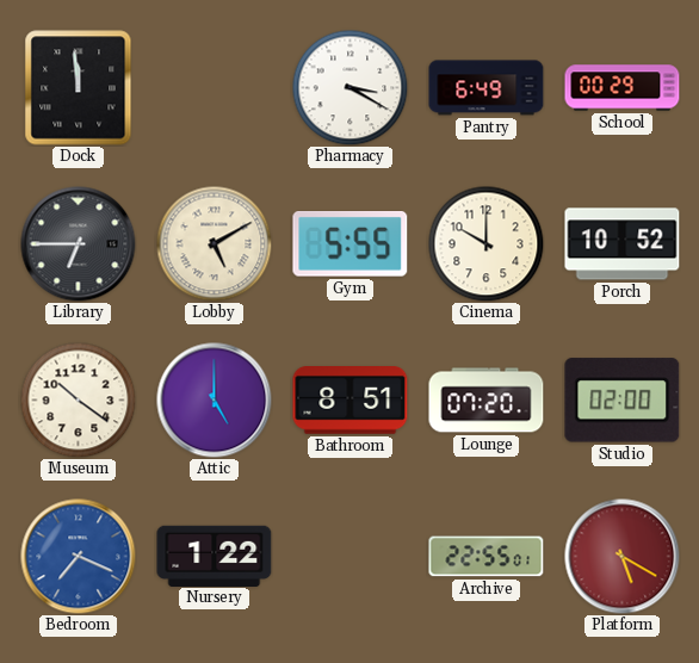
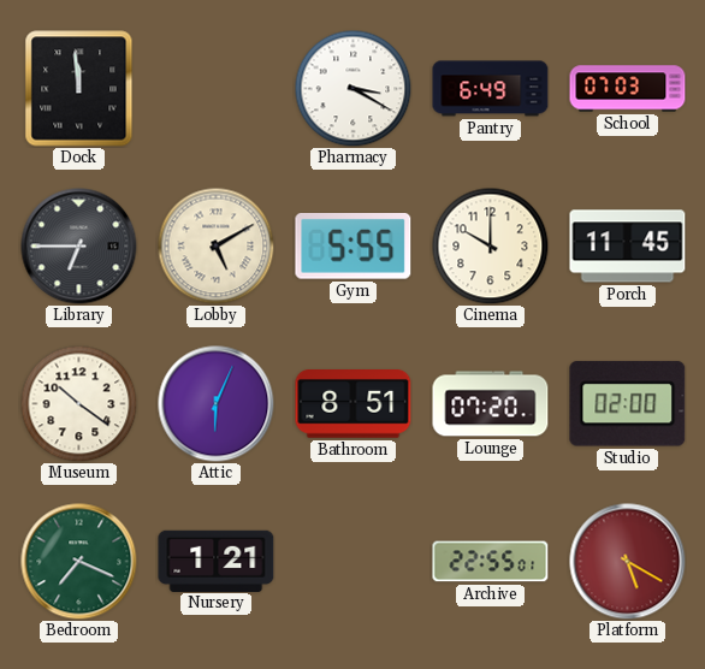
School: 00:29 -> 07:03 (628, 89)
Porch: 10:52 -> 11:45 (628, 247)
Attic: 5:00 -> 6:04 (217, 404)
Bedroom dial: blue -> green (79, 562)
Nursery: 1:22 -> 1:21 (217, 561)
